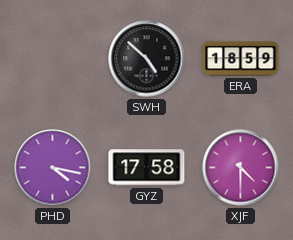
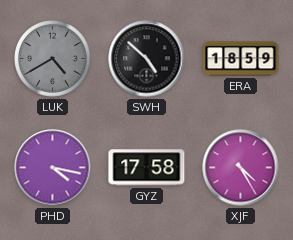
LUK: none -> 4:40 (53, 59)
XJF: 4:30 -> 4:25 (241, 168)
